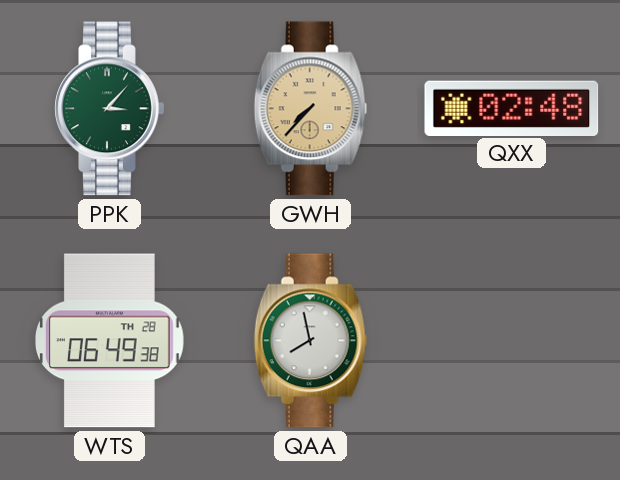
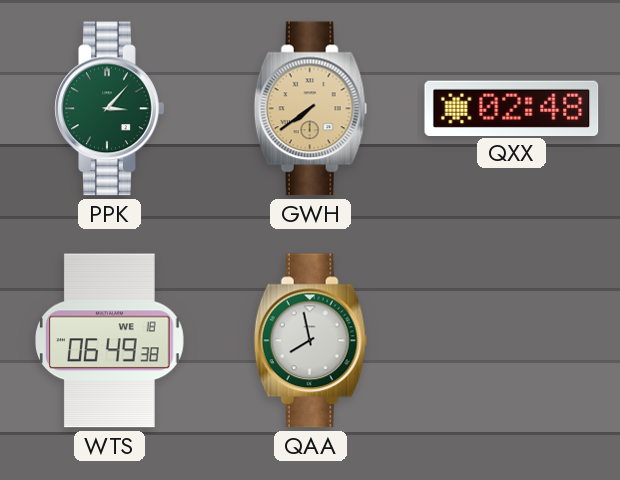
GWH: 7:37 -> 7:39 (311, 109)
WTS date: TH 28 -> WE 18 (110, 341)
